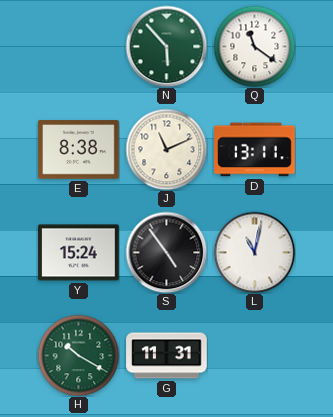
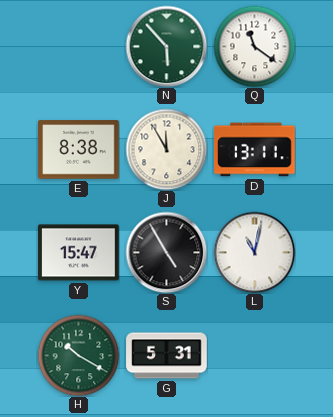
J: 11:11 -> 11:55 (166, 149)
Y: 15:24 -> 15:47 (79, 253)
S: 4:54 -> 4:55 (166, 252)
G: 11:31 -> 5:31 (167, 356)
